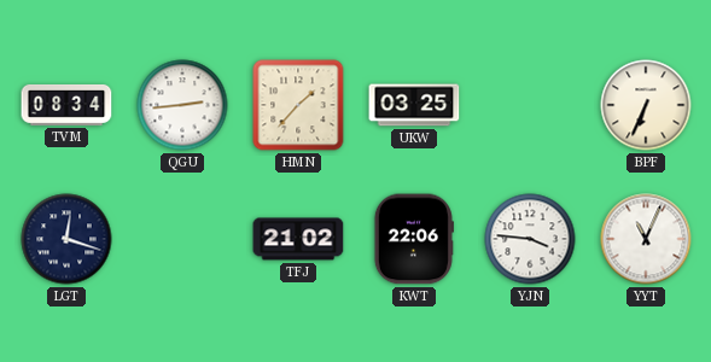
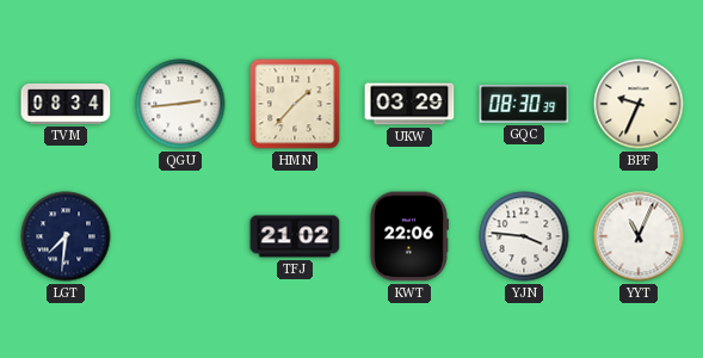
UKW: 03:25 -> 03:29 (409, 104)
GQC: none -> 08:30 (524, 104)
BPF: 6:34 -> 9:34 (639, 104)
LGT: 12:18 -> 7:31 (66, 236)
